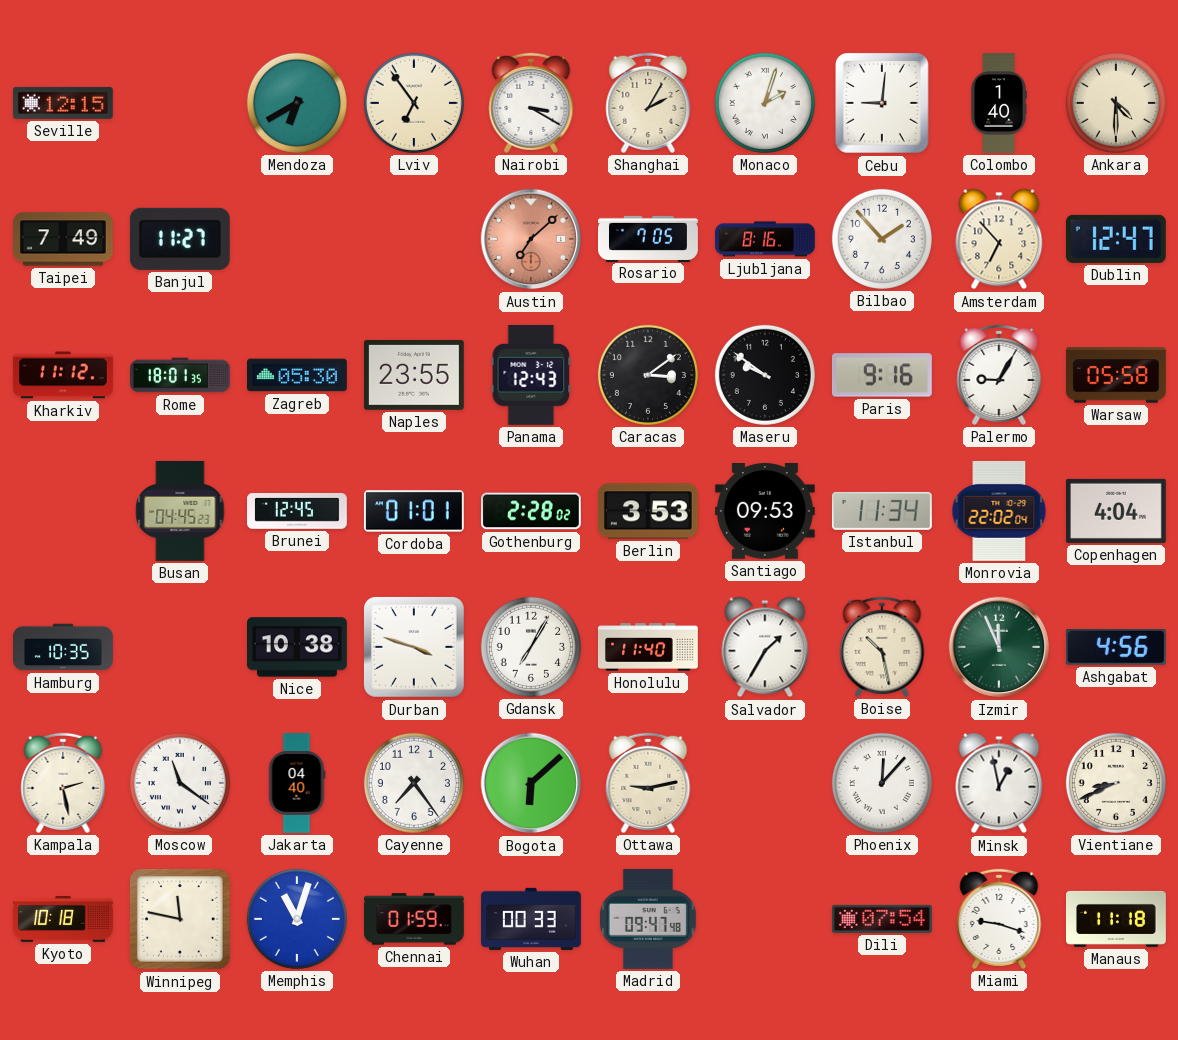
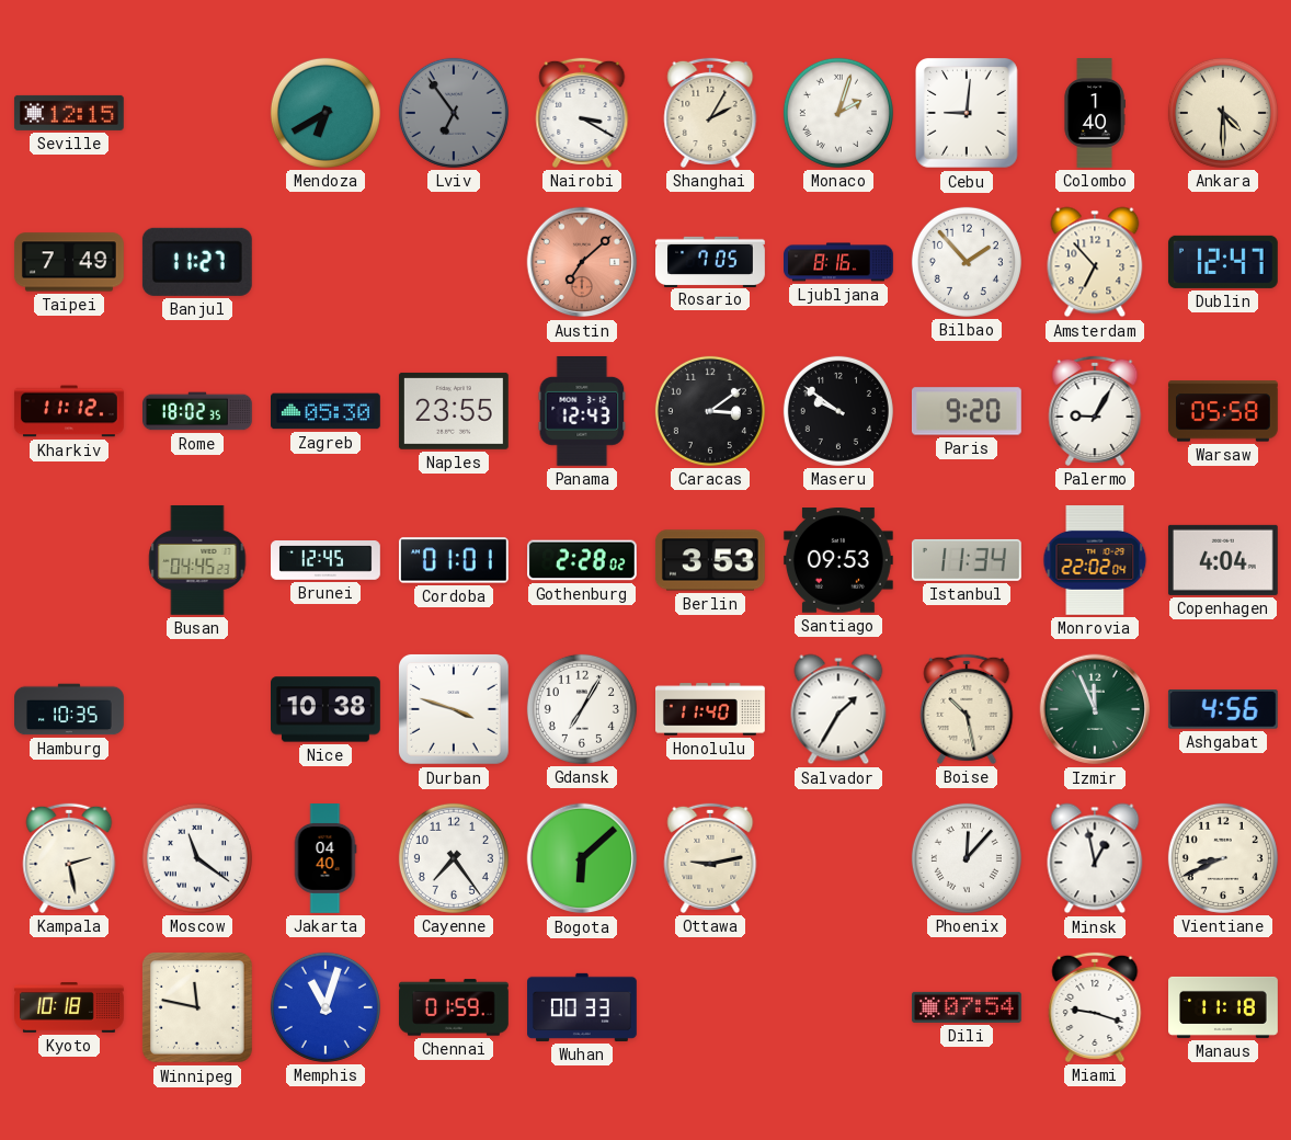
Lviv dial: cream -> grey (454, 113)
Rome: 18:01 -> 18:02 (198, 411)
Paris: 9:16 -> 9:20 (967, 411)
Madrid: 09:47 -> none (648, 919)
